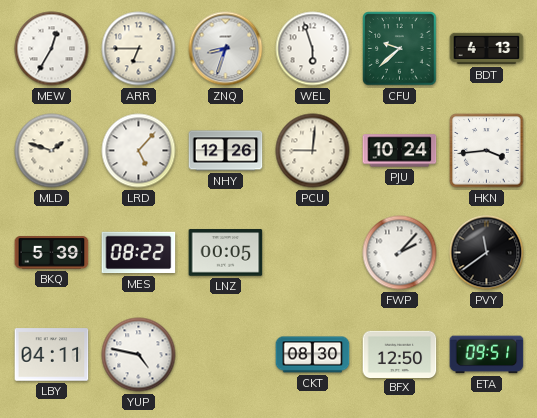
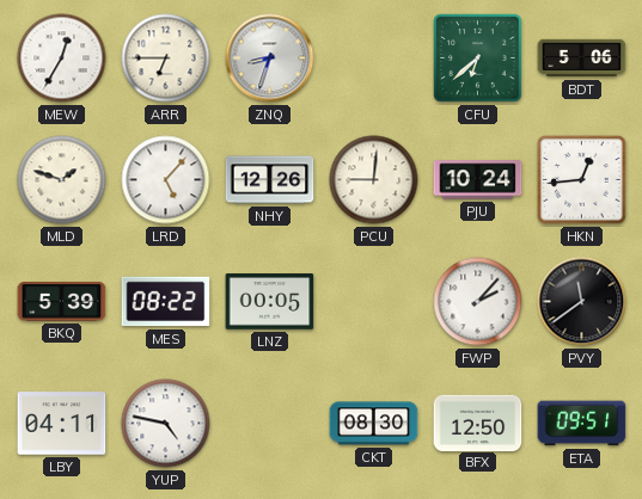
WEL: 5:57 -> none (313, 49)
CFU: 9:38 -> 6:38 (478, 58)
BDT: 4:13 -> 5:06 (582, 58)
HKN: 3:44 -> 12:44 (582, 180)
